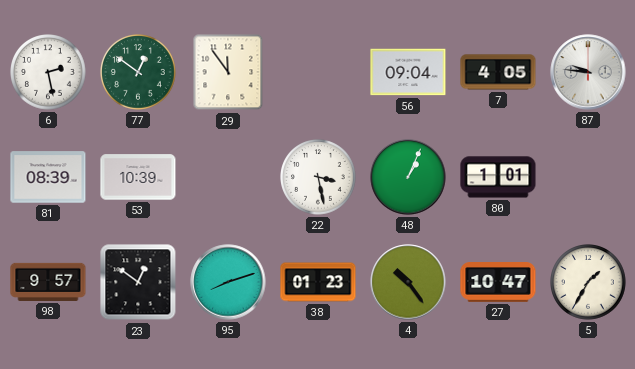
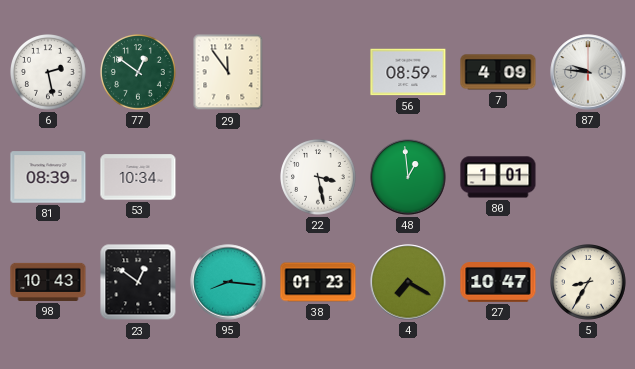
56: 09:04 -> 08:59 (408, 72)
7: 4:05 -> 4:09 (498, 72)
53: 10:39 -> 10:34 (138, 177)
48: 1:04 -> 12:59 (408, 177)
98: 9:57 -> 10:43 (48, 282)
95: 8:12 -> 8:16 (228, 282)
4: 10:24 -> 7:20 (408, 282)
5: 1:35 -> 8:35 (589, 283)
